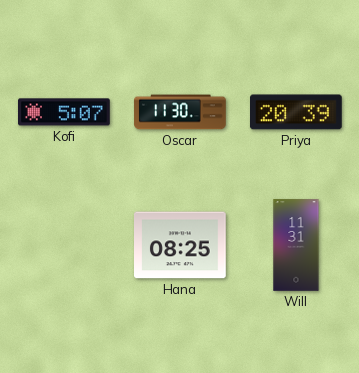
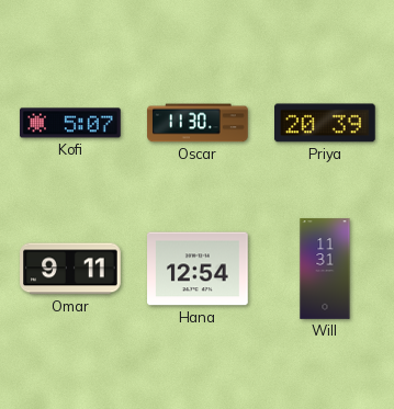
Omar: none -> 9:11 (70, 269)
Hana: 08:25 -> 12:54 (198, 269)
